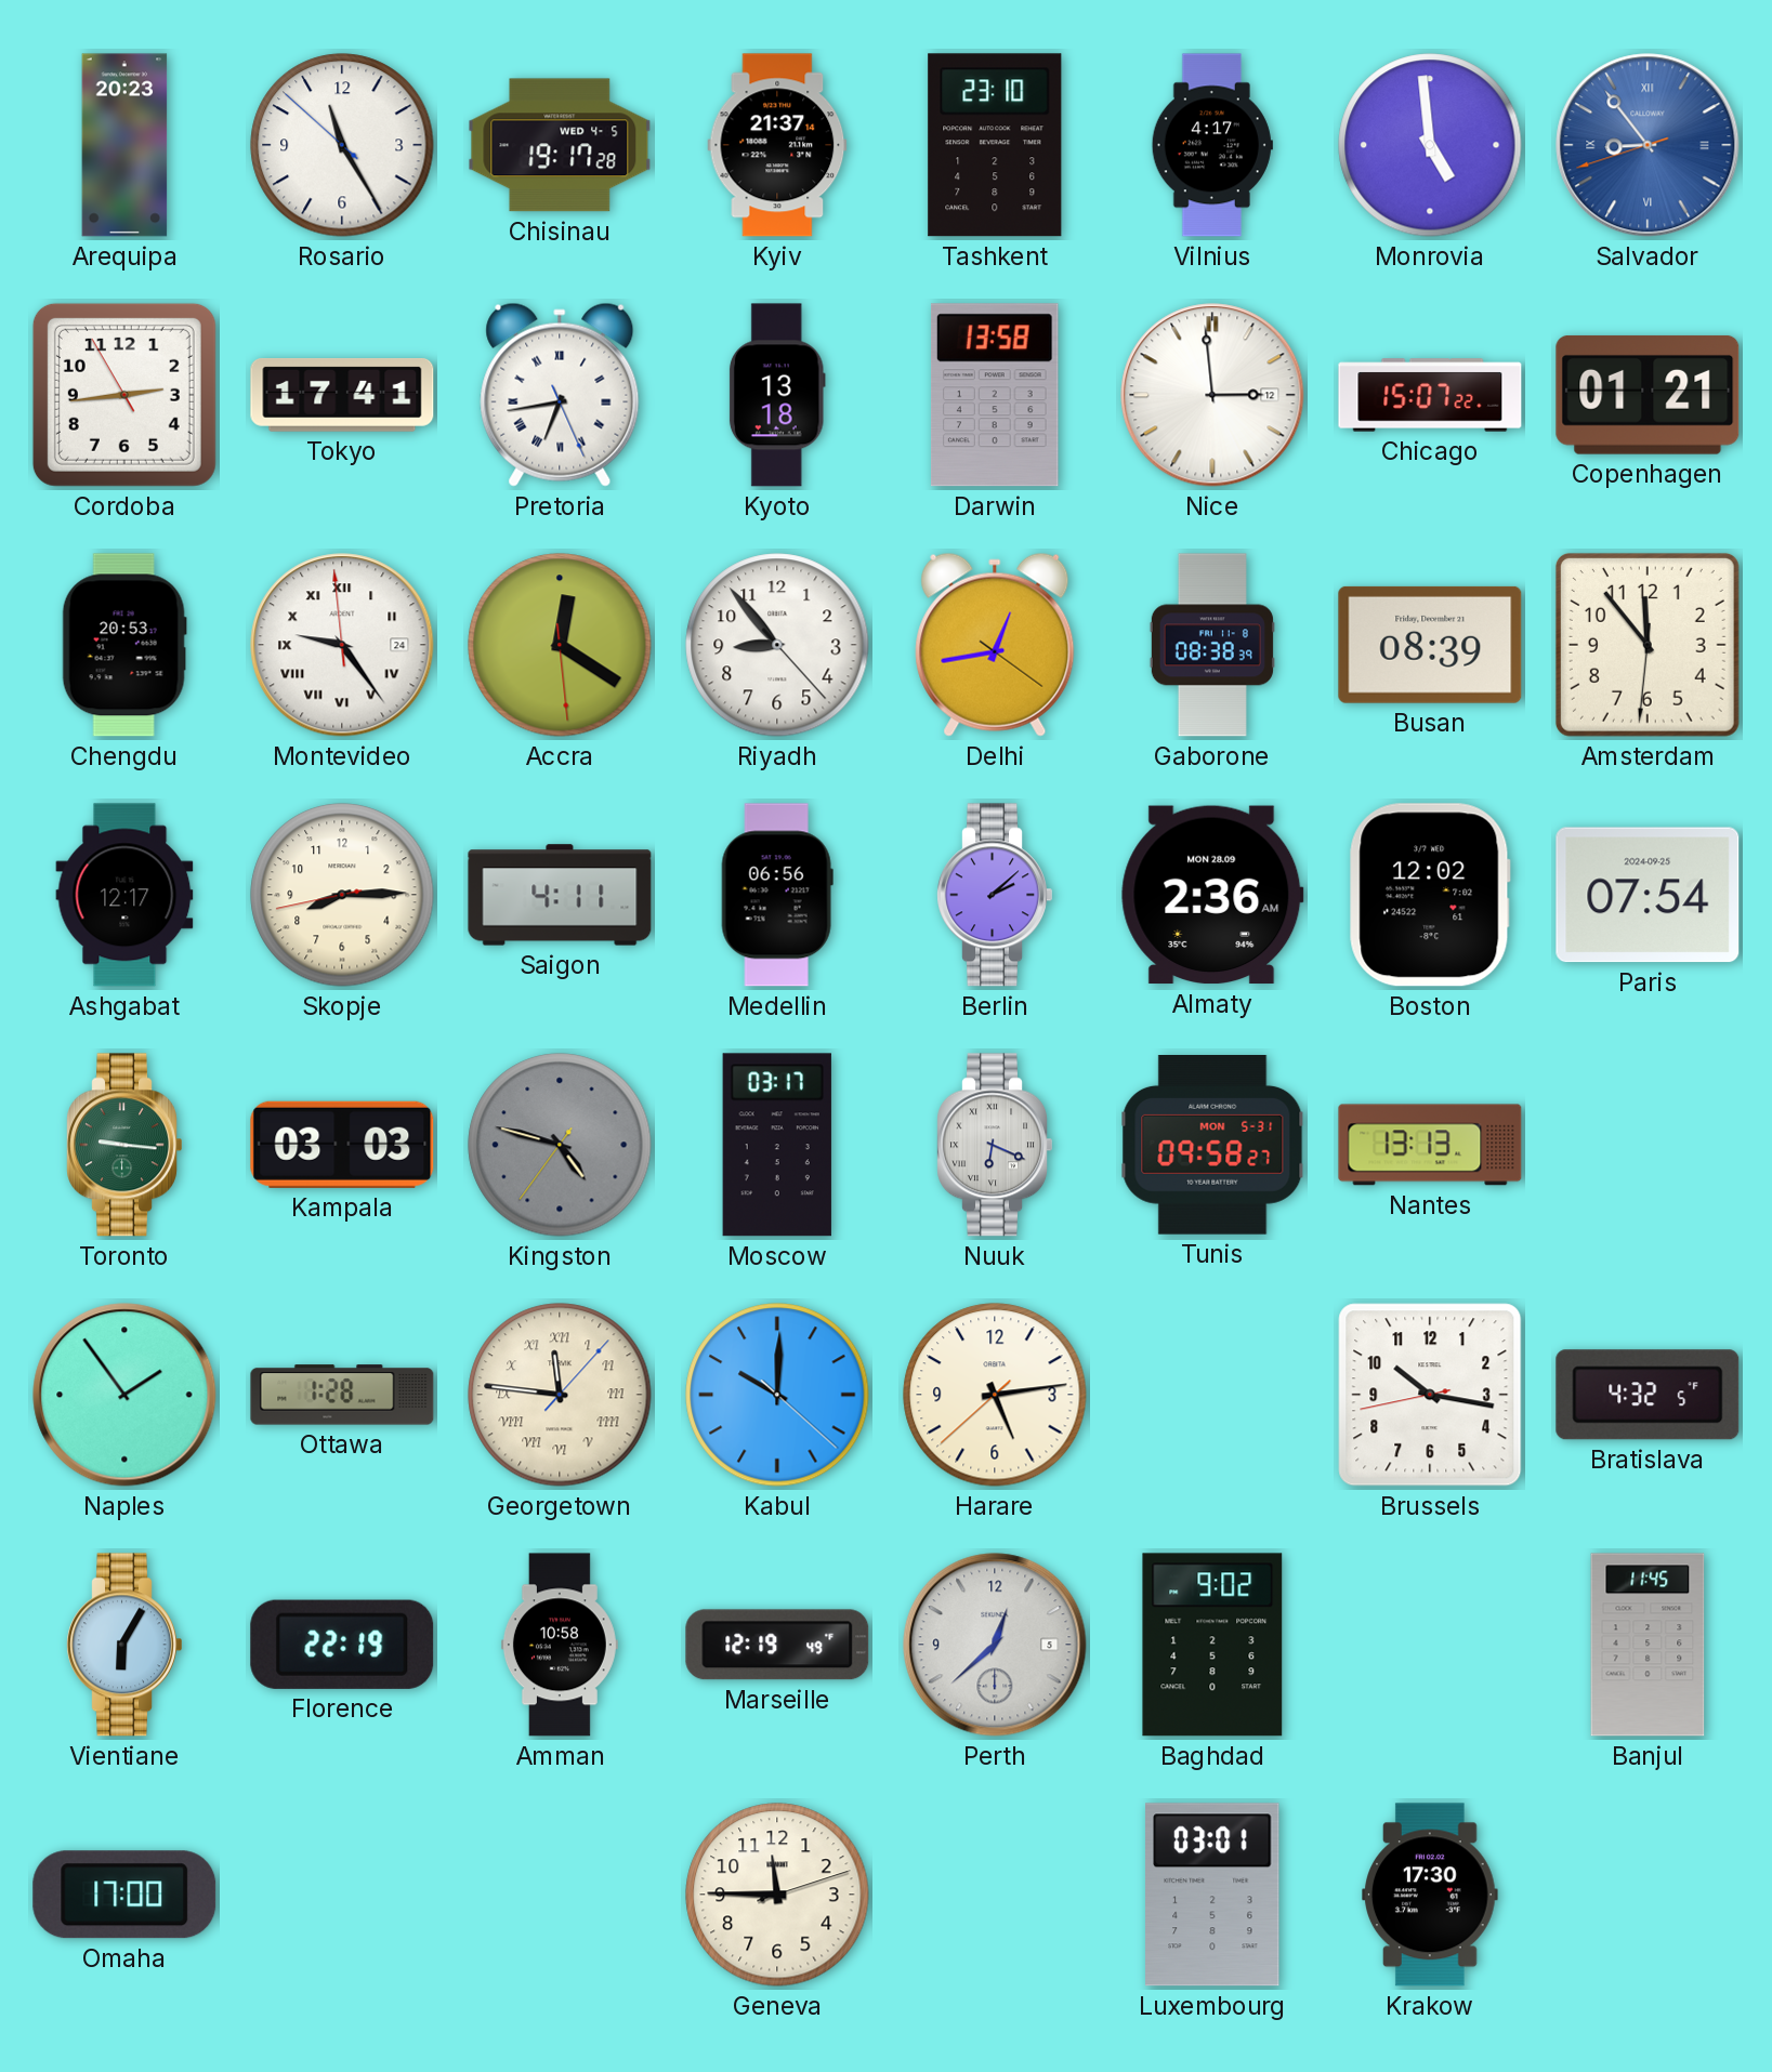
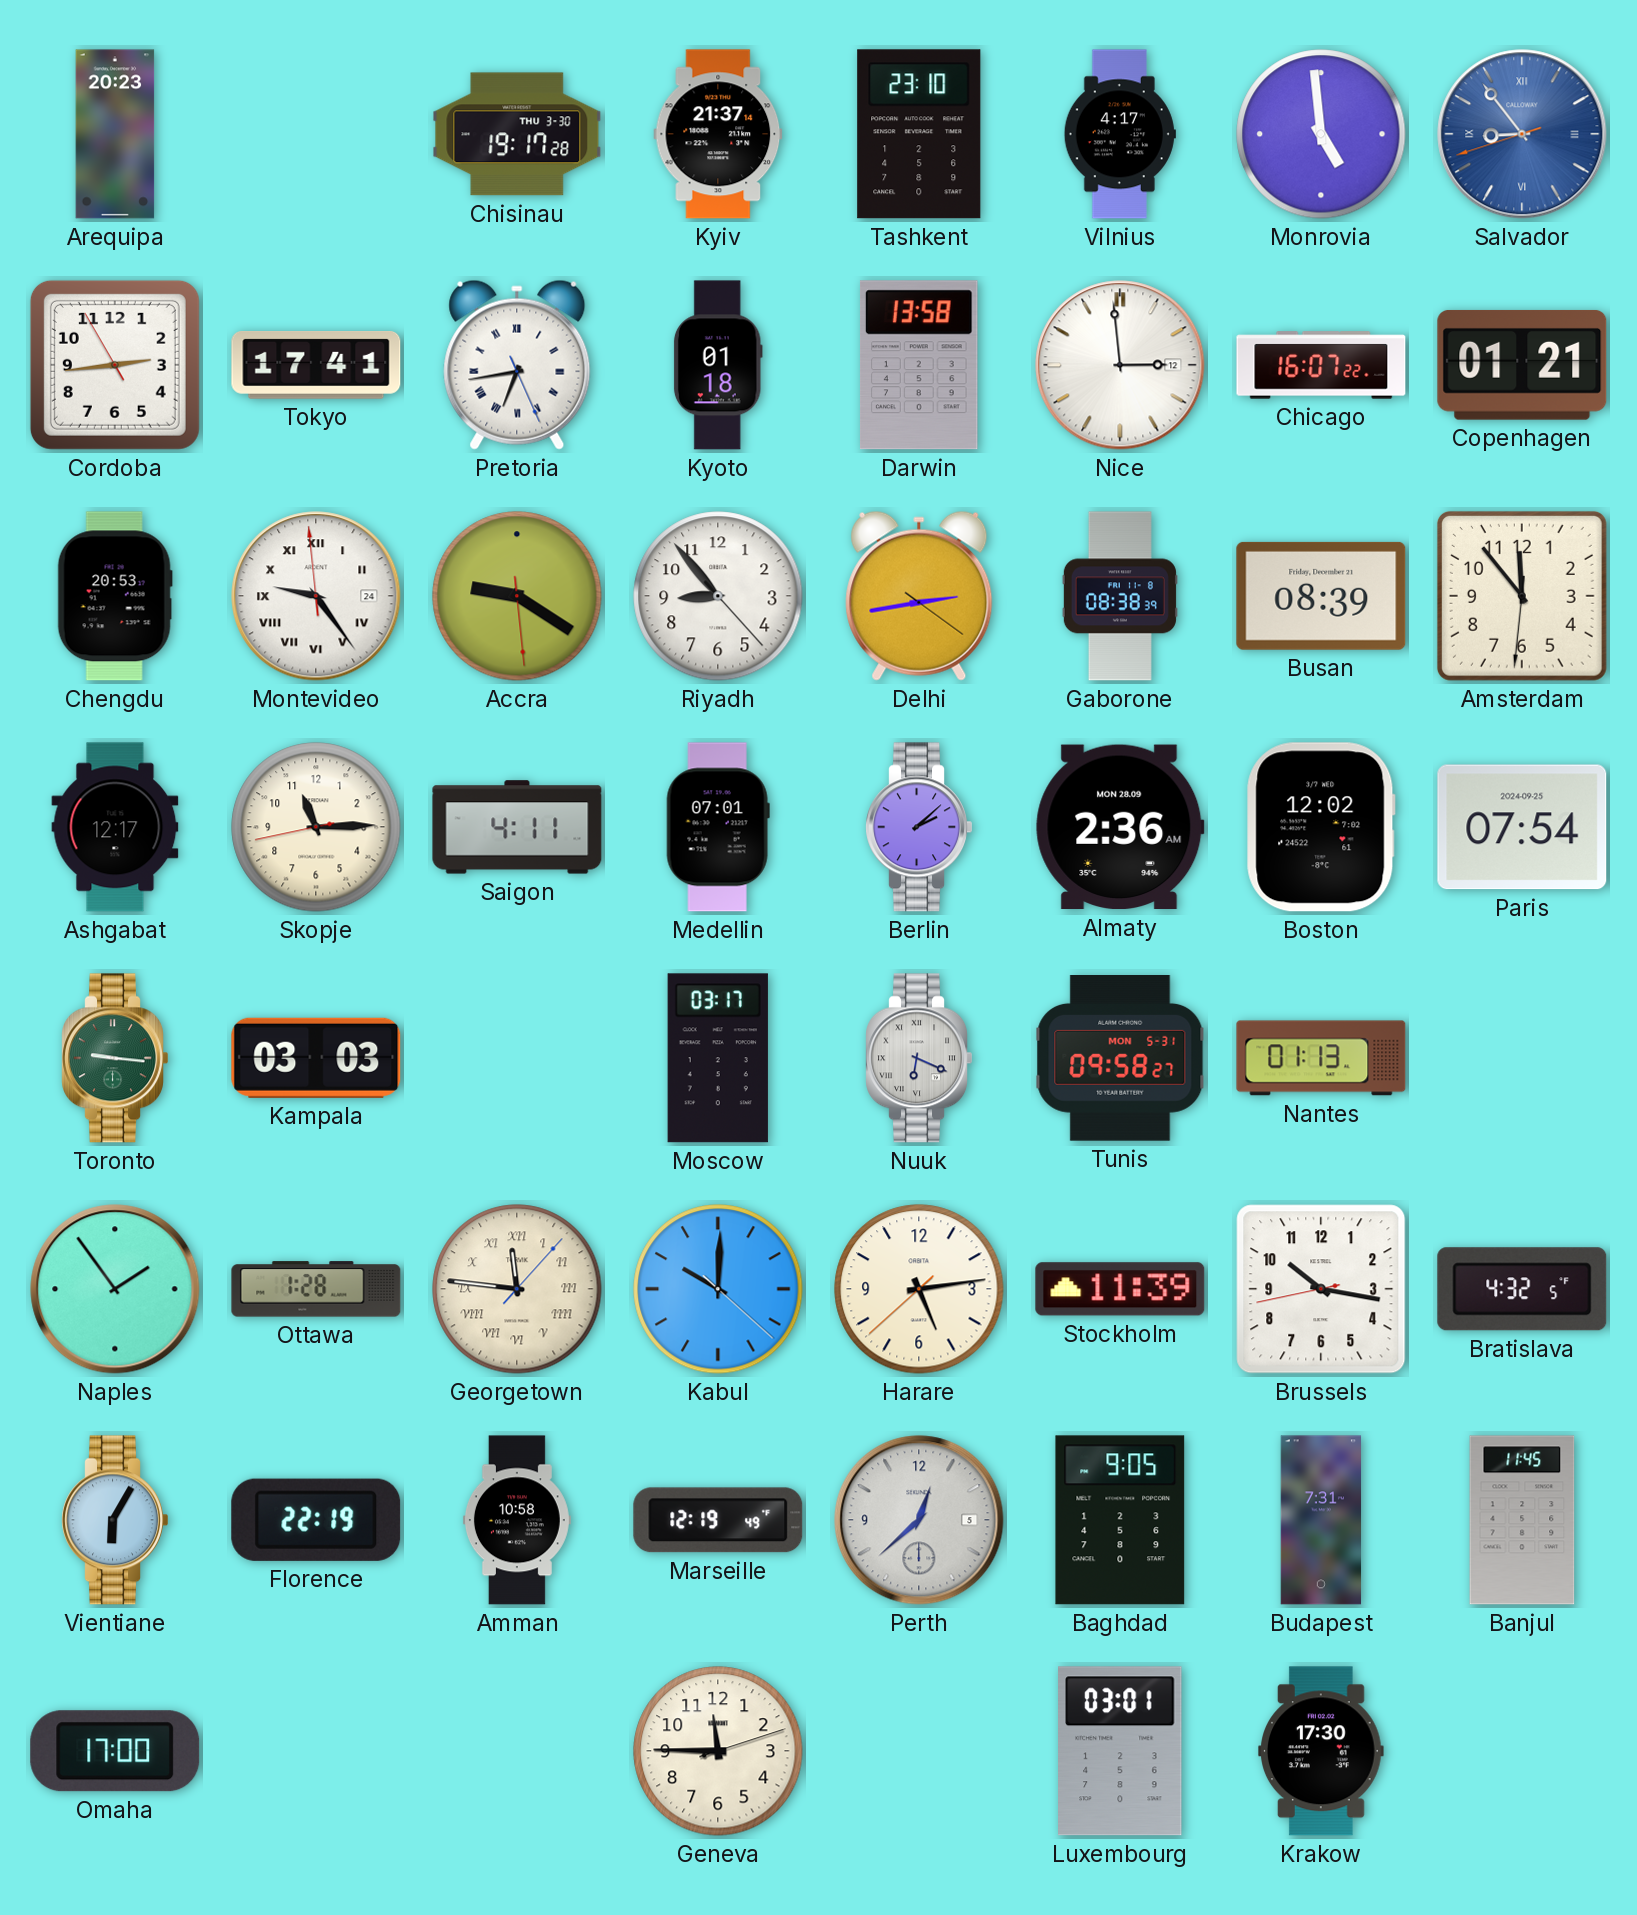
Rosario: 11:24 -> none (342, 145)
Chisinau date: WED 4-5 -> THU 3-30 (517, 134)
Kyoto: 13:18 -> 01:18 (718, 365)
Chicago: 15:07 -> 16:07 (1321, 365)
Accra: 12:20 -> 9:20 (517, 596)
Delhi: 12:43 -> 2:43 (919, 596)
Skopje: 8:14 -> 11:14 (316, 827)
Medellin: 06:56 -> 07:01 (718, 827)
Kingston: 4:47 -> none (560, 1145)
Nantes: 13:13 -> 01:13 (1321, 1058)
Stockholm: none -> 11:39 (1120, 1289)
Baghdad: 9:02 -> 9:05 (1120, 1520)
Budapest: none -> 7:31 (1321, 1520)
